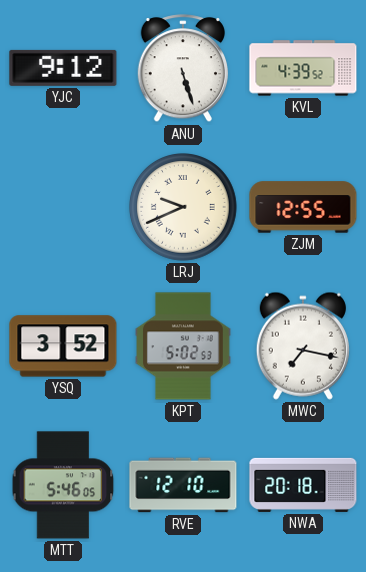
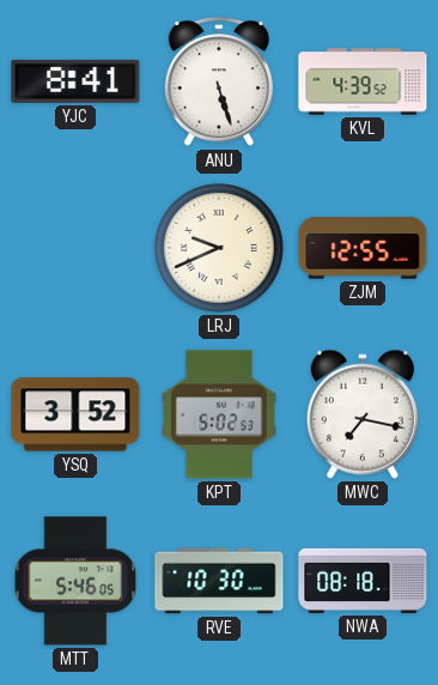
YJC: 9:12 -> 8:41 (75, 81)
RVE: 12:10 -> 10:30 (219, 581)
NWA: 20:18 -> 08:18 (363, 581)
